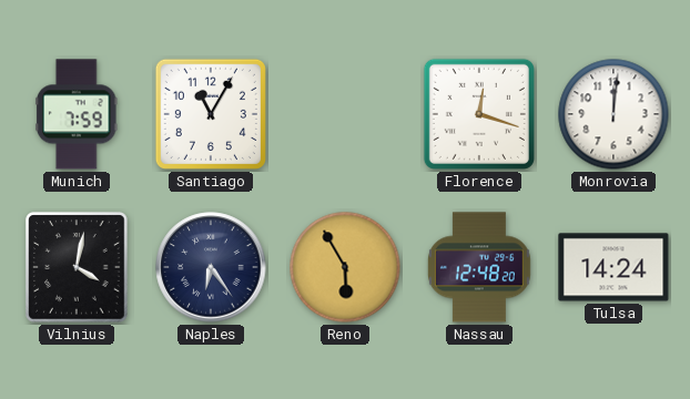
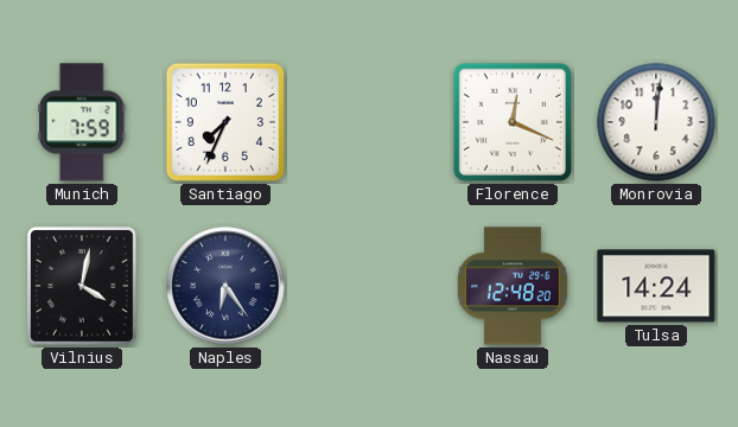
Santiago: 11:05 -> 7:34 (225, 122)
Florence: 12:18 -> 12:19 (513, 122)
Reno: 5:55 -> none (345, 267)
